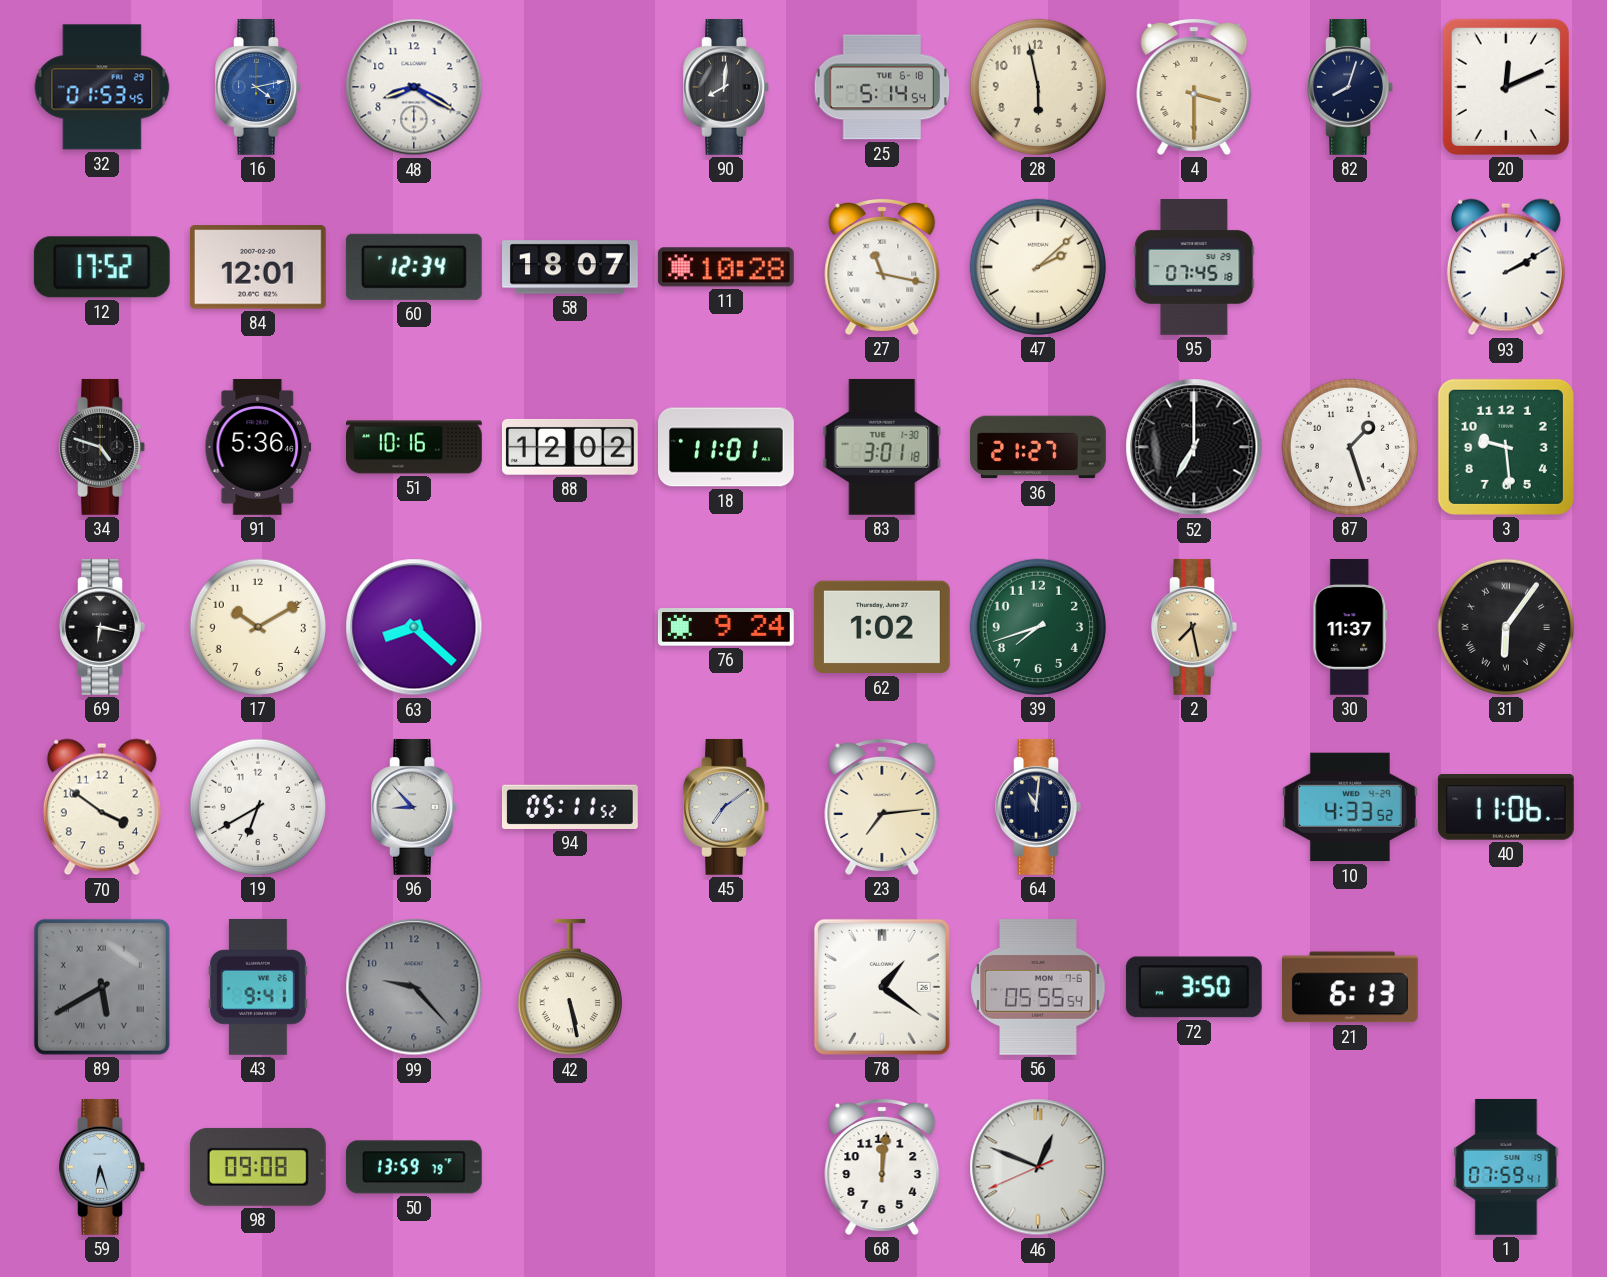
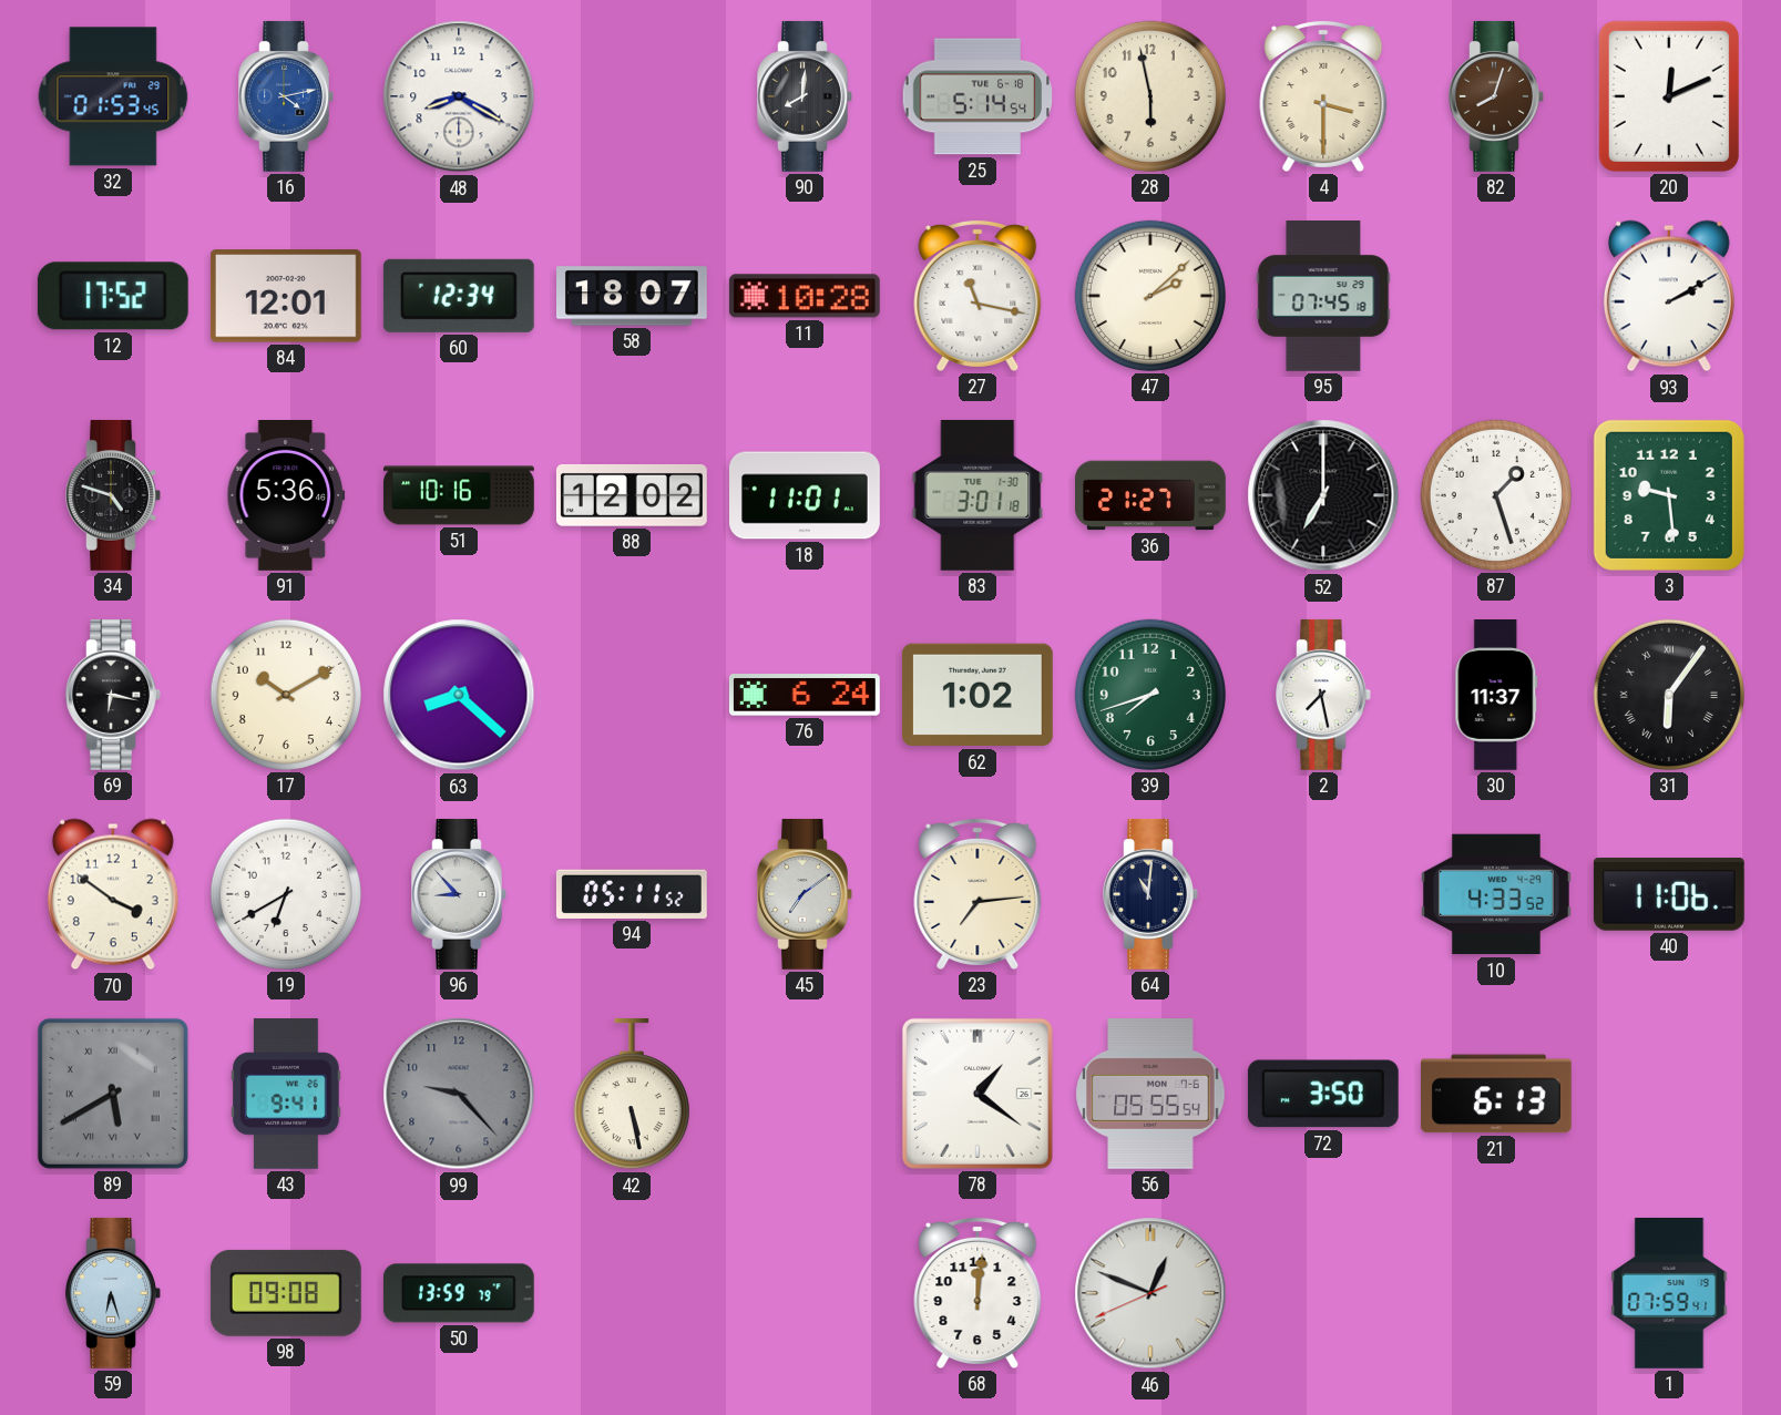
82 dial: navy -> brown (1496, 96)
76: 9:24 -> 6:24 (805, 695)
2 dial: champagne -> white (1323, 695)
